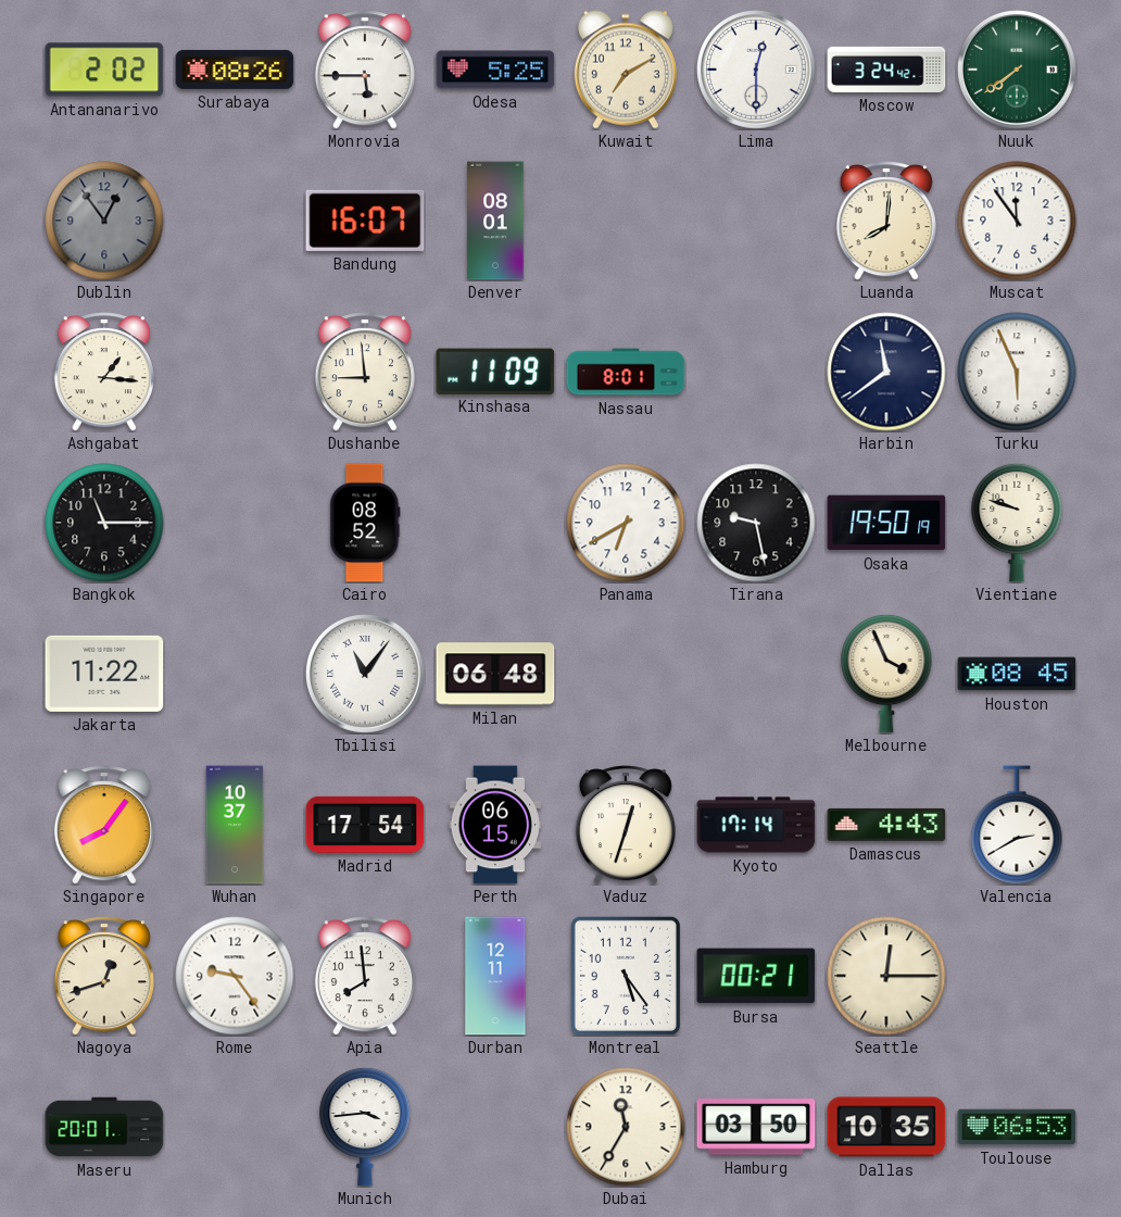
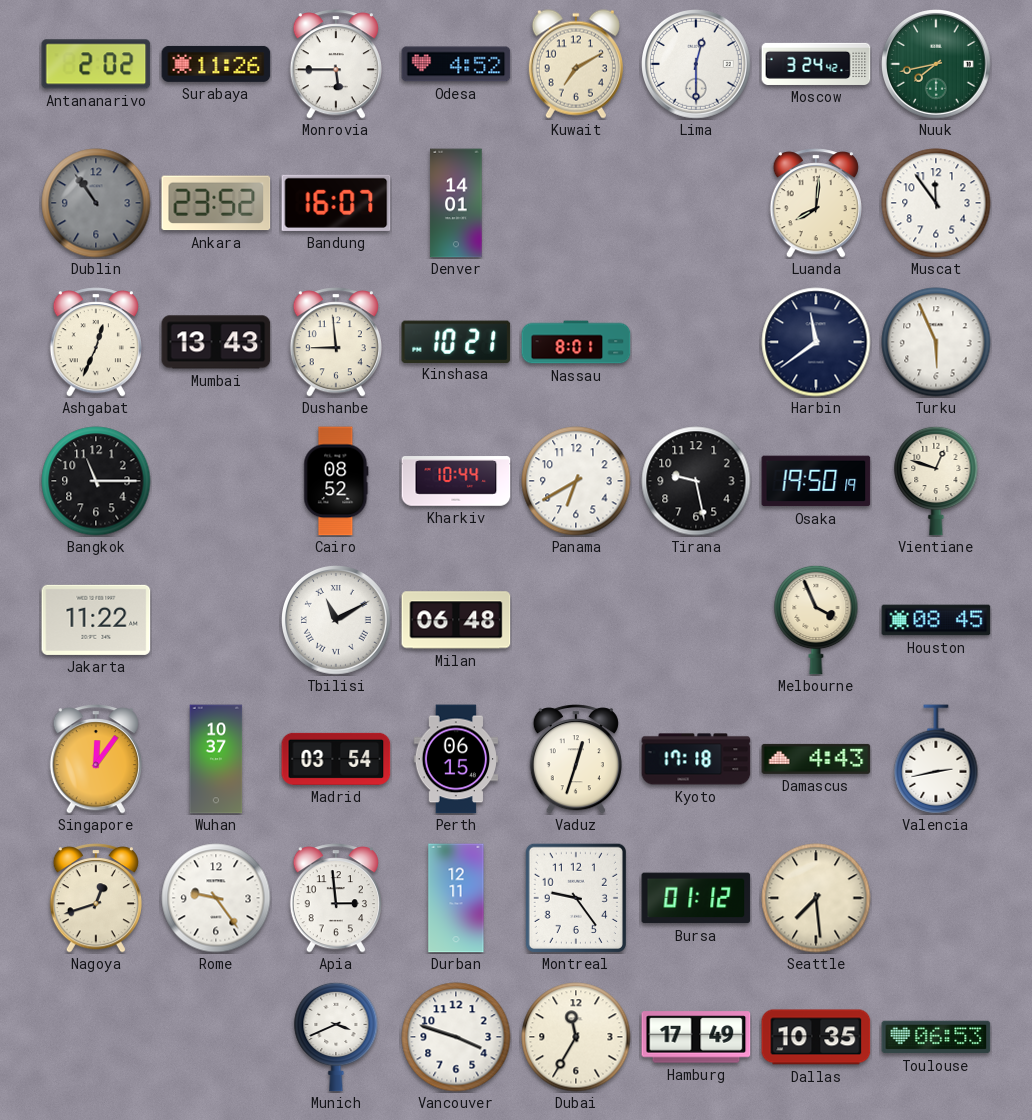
Surabaya: 08:26 -> 11:26 (216, 64)
Odesa: 5:25 -> 4:52 (456, 64)
Nuuk: 7:39 -> 7:43 (937, 65)
Dublin: 12:54 -> 10:54 (96, 203)
Ankara: none -> 23:52 (216, 203)
Denver: 08:01 -> 14:01 (456, 203)
Ashgabat: 1:16 -> 12:34 (96, 342)
Mumbai: none -> 13:43 (216, 342)
Kinshasa: 11:09 -> 10:21 (456, 341)
Kharkiv: none -> 10:44 (456, 481)
Vientiane: 9:48 -> 12:48 (936, 481)
Tbilisi: 11:06 -> 11:10 (337, 621)
Singapore: 8:06 -> 12:06 (96, 759)
Madrid: 17:54 -> 03:54 (336, 759)
Kyoto: 17:14 -> 17:18 (696, 759)
Valencia: 2:40 -> 2:43 (936, 759)
Apia: 7:59 -> 2:59 (336, 898)
Montreal: 5:24 -> 9:24 (576, 898)
Bursa: 00:21 -> 01:12 (696, 898)
Seattle: 12:15 -> 7:29 (816, 898)
Maseru: 20:01 -> none (104, 1127)
Munich: 3:44 -> 3:41 (336, 1037)
Vancouver: none -> 3:48 (456, 1037)
Hamburg: 03:50 -> 17:49 (696, 1037)
